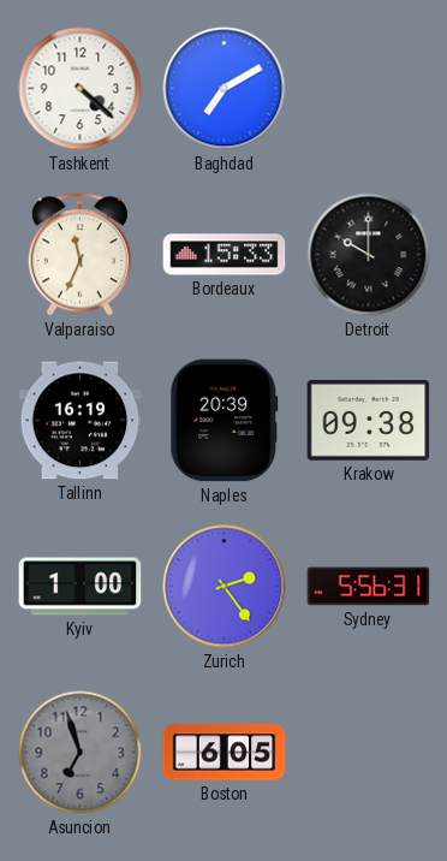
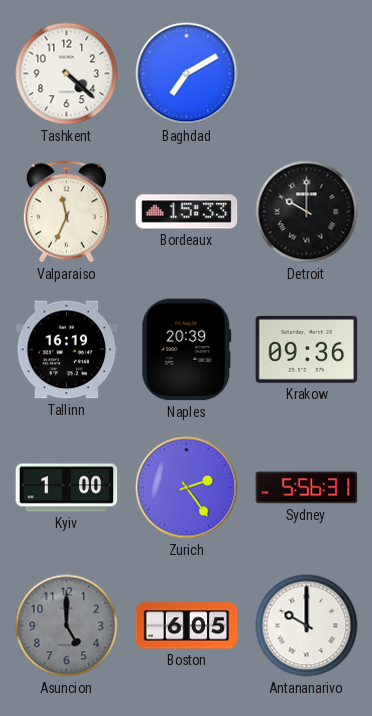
Krakow: 09:38 -> 09:36 (307, 349)
Asuncion: 6:57 -> 5:00 (67, 626)
Antananarivo: none -> 10:00 (307, 626)
